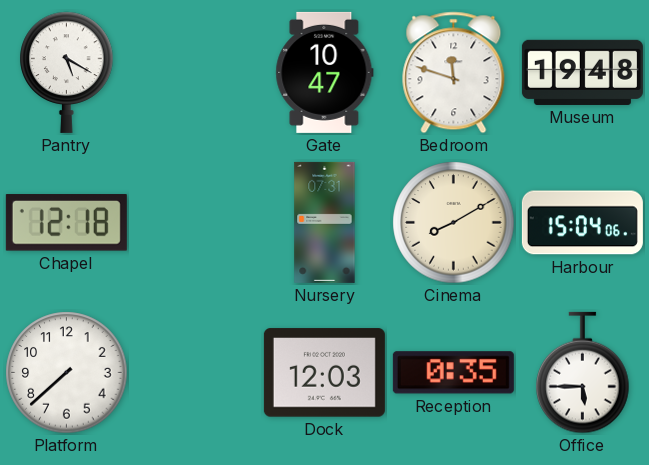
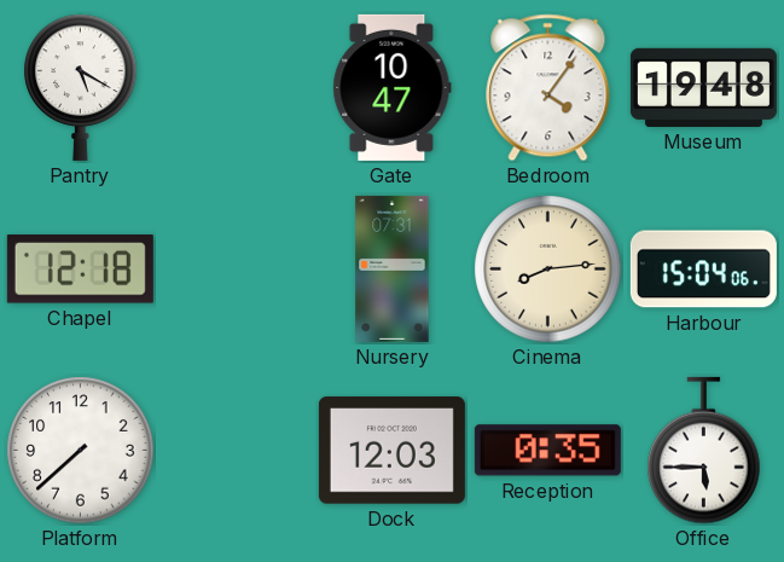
Bedroom: 11:48 -> 4:06 (548, 88)
Cinema: 8:10 -> 8:14 (548, 270)
